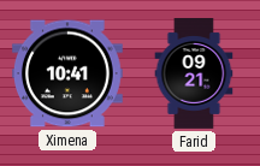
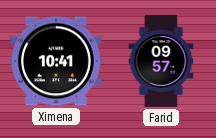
Farid: 09:21 -> 09:57 (161, 62)
